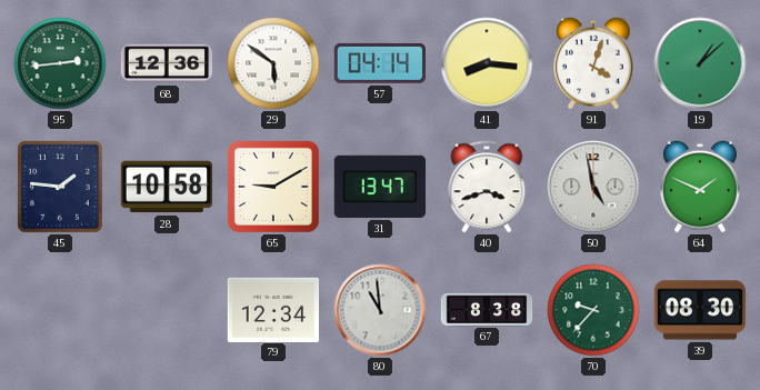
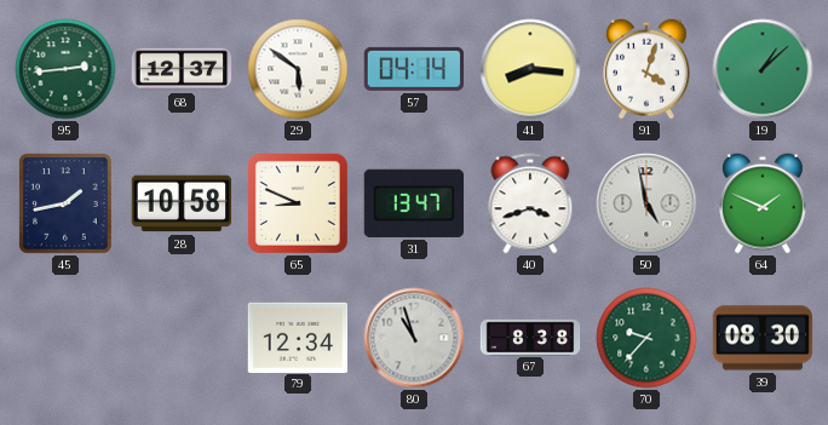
68: 12:36 -> 12:37 (182, 69)
45: 1:46 -> 1:43 (65, 203)
65: 9:10 -> 8:49 (298, 203)
80: 10:59 -> 10:57 (414, 338)
